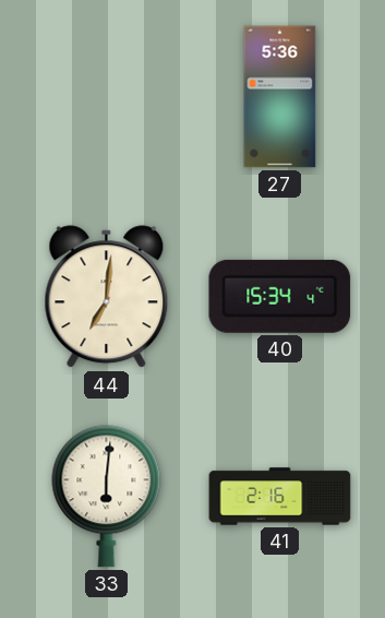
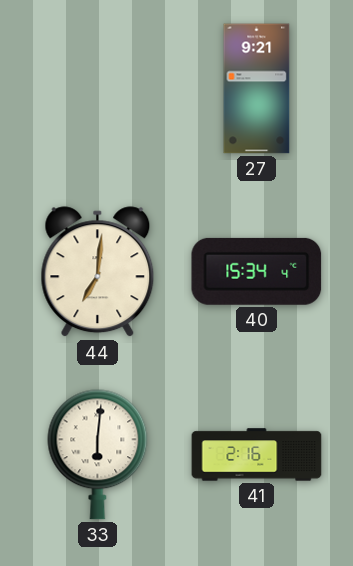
27: 5:36 -> 9:21 (257, 89)
